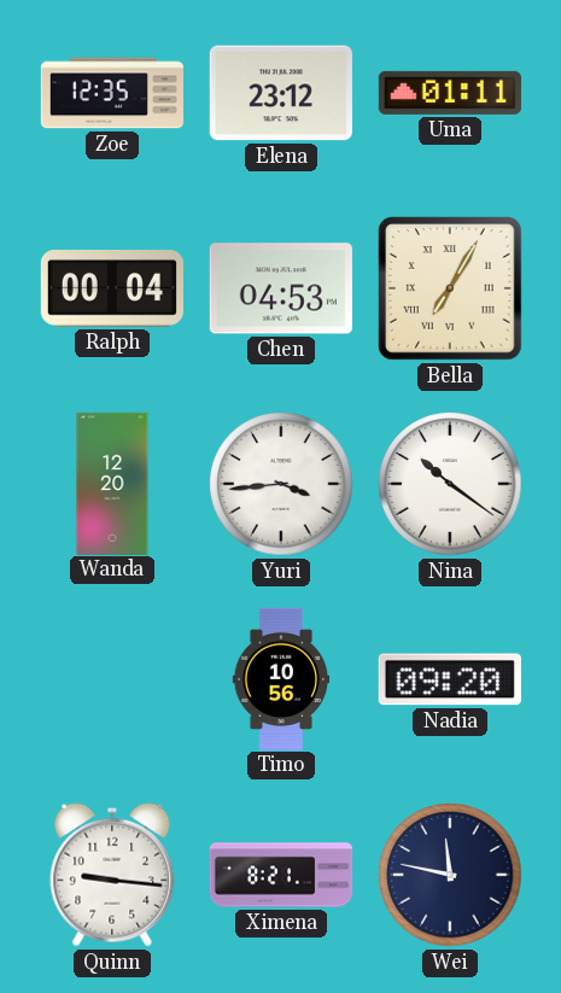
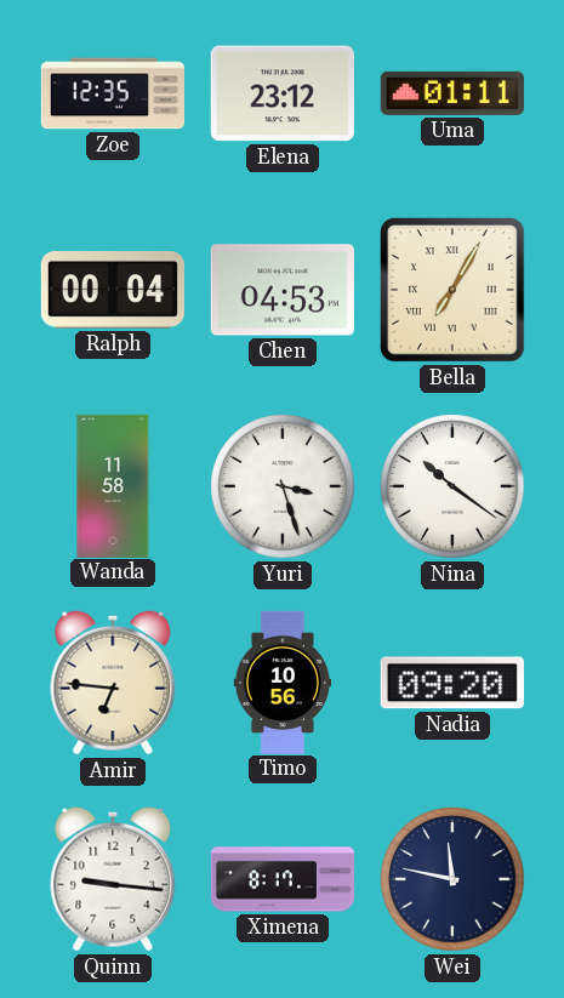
Wanda: 12:20 -> 11:58 (113, 485)
Yuri: 3:44 -> 3:27 (283, 486)
Amir: none -> 6:46 (113, 683)
Ximena: 8:21 -> 8:17 (283, 879)
